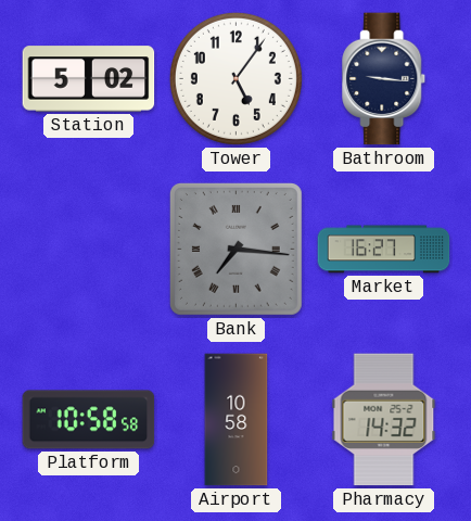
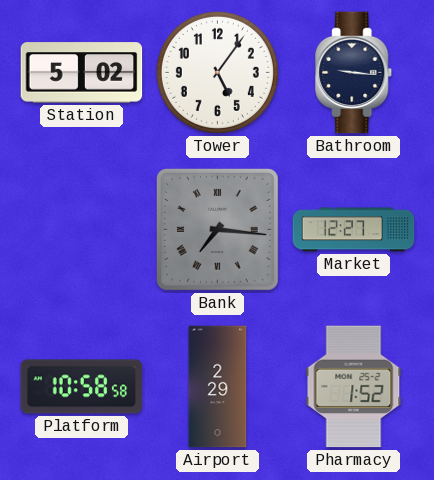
Market: 16:27 -> 12:27 (354, 230)
Airport: 10:58 -> 2:29 (218, 387)
Pharmacy: 14:32 -> 1:52 (354, 387)
